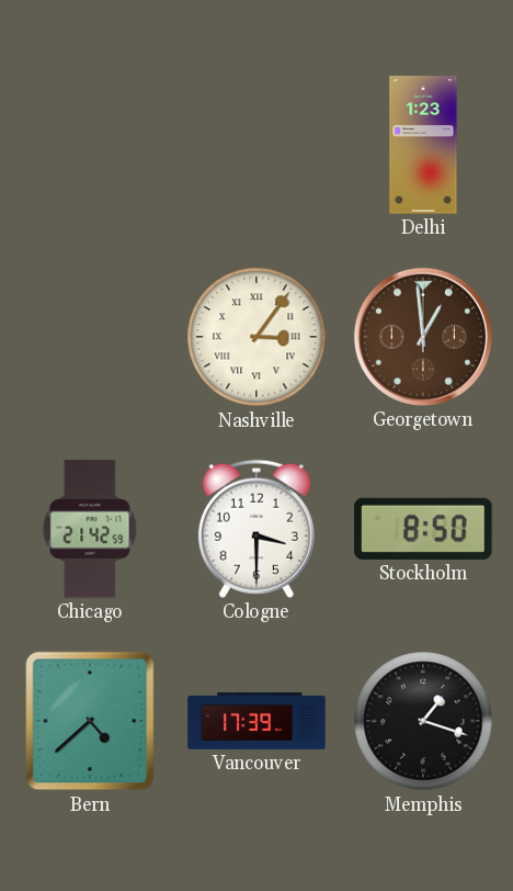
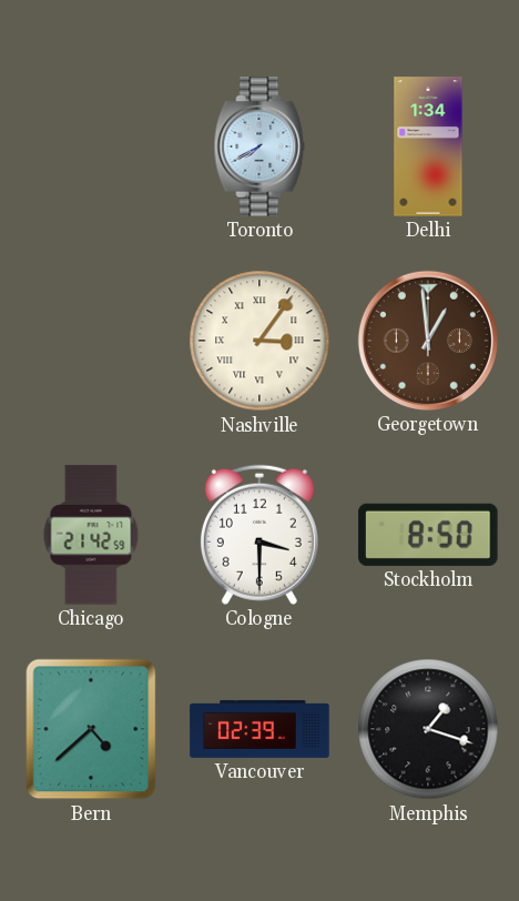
Toronto: none -> 7:40 (259, 146)
Delhi: 1:23 -> 1:34 (428, 146)
Vancouver: 17:39 -> 02:39 (259, 729)
